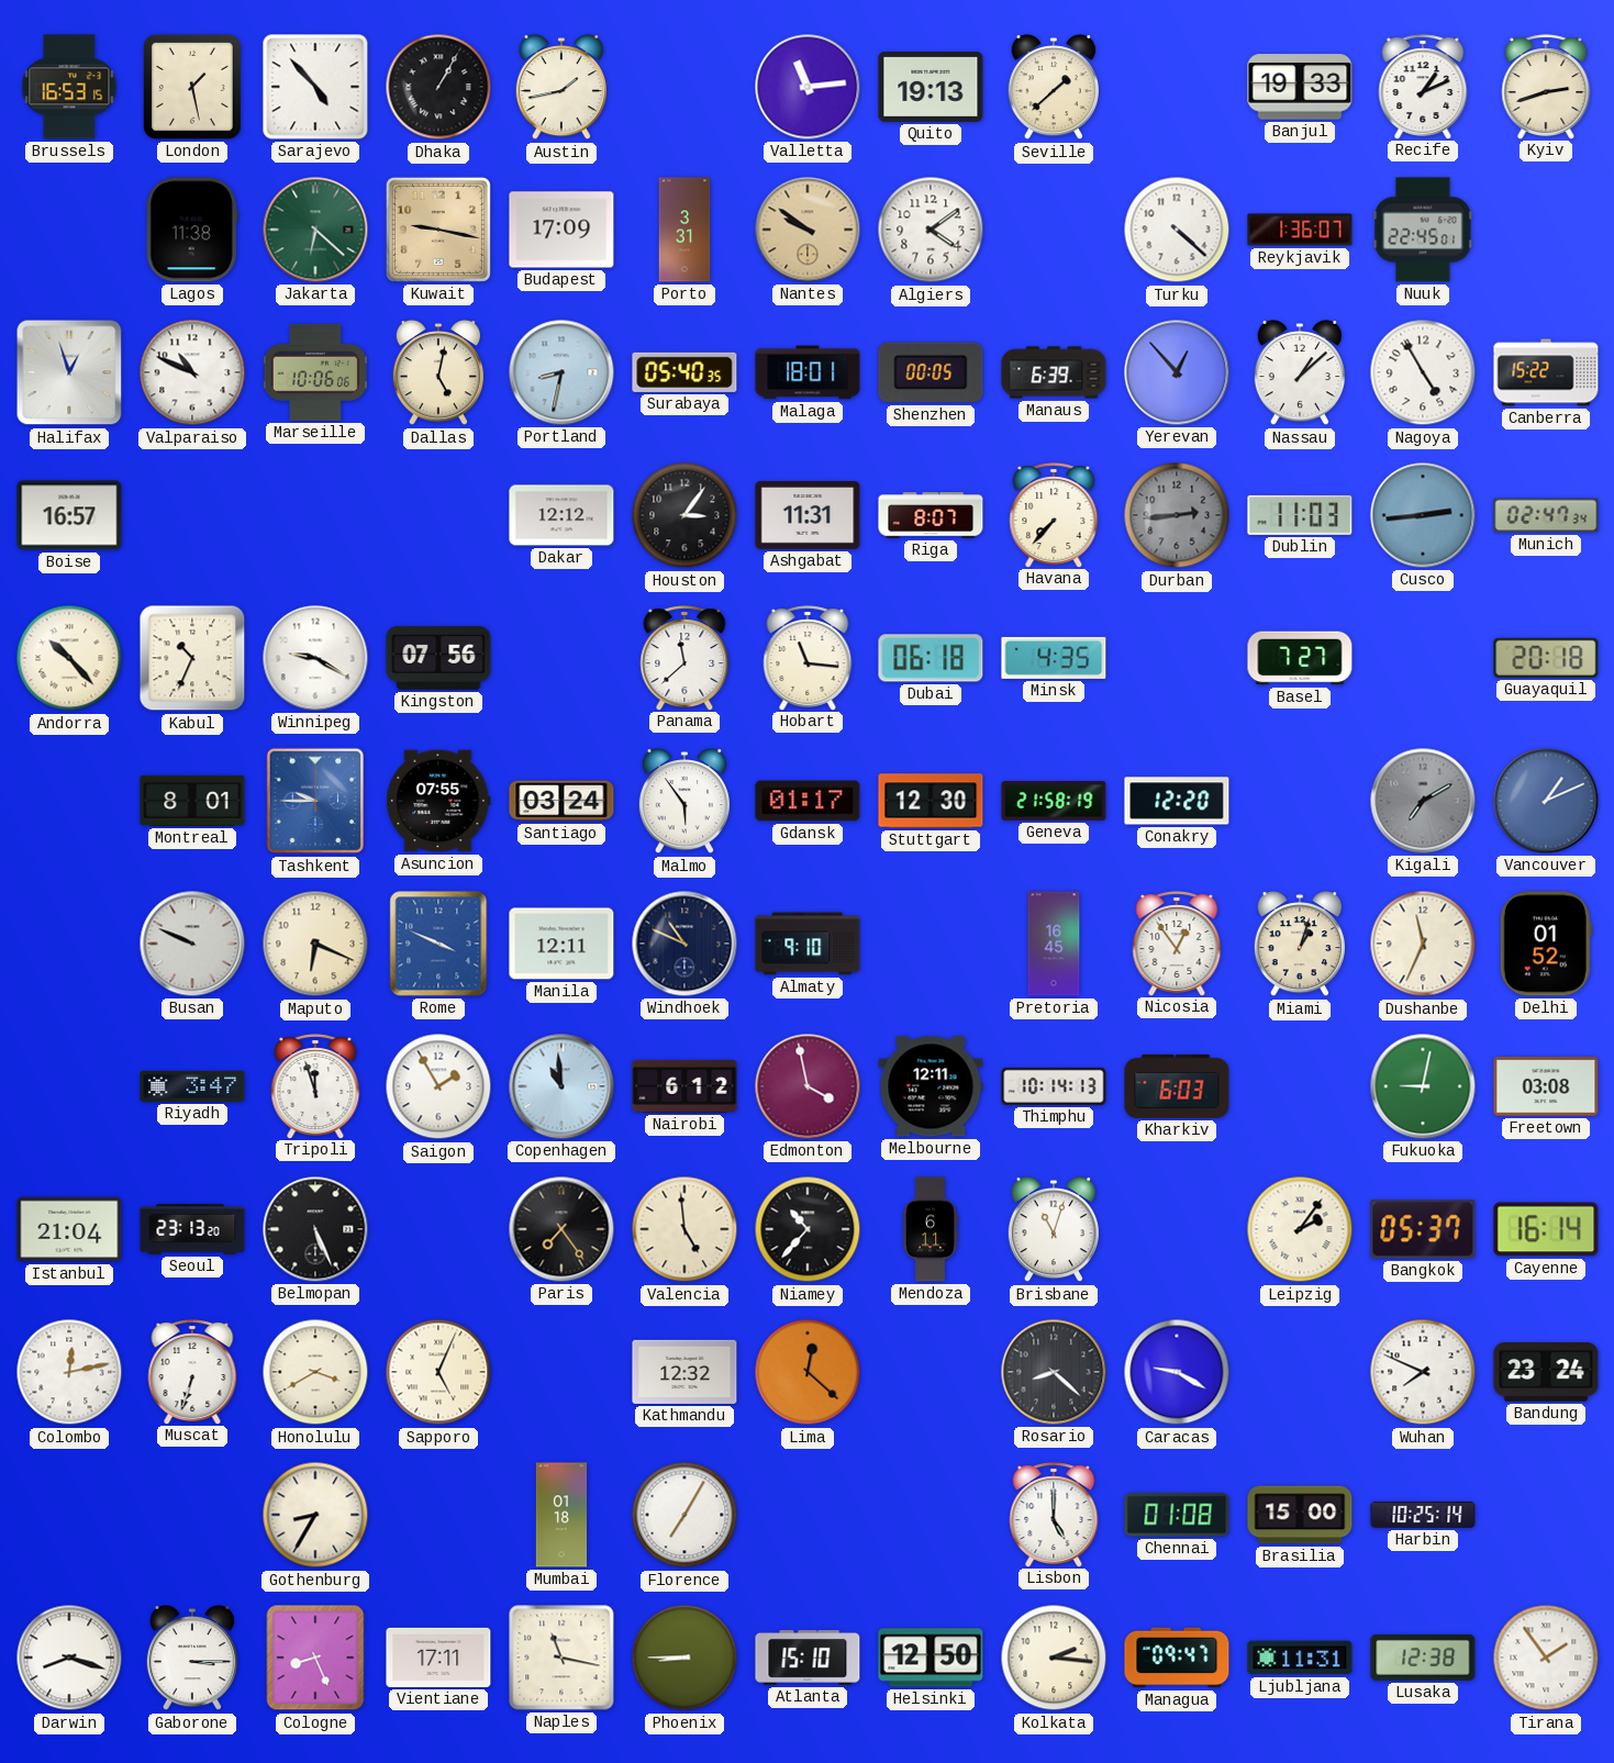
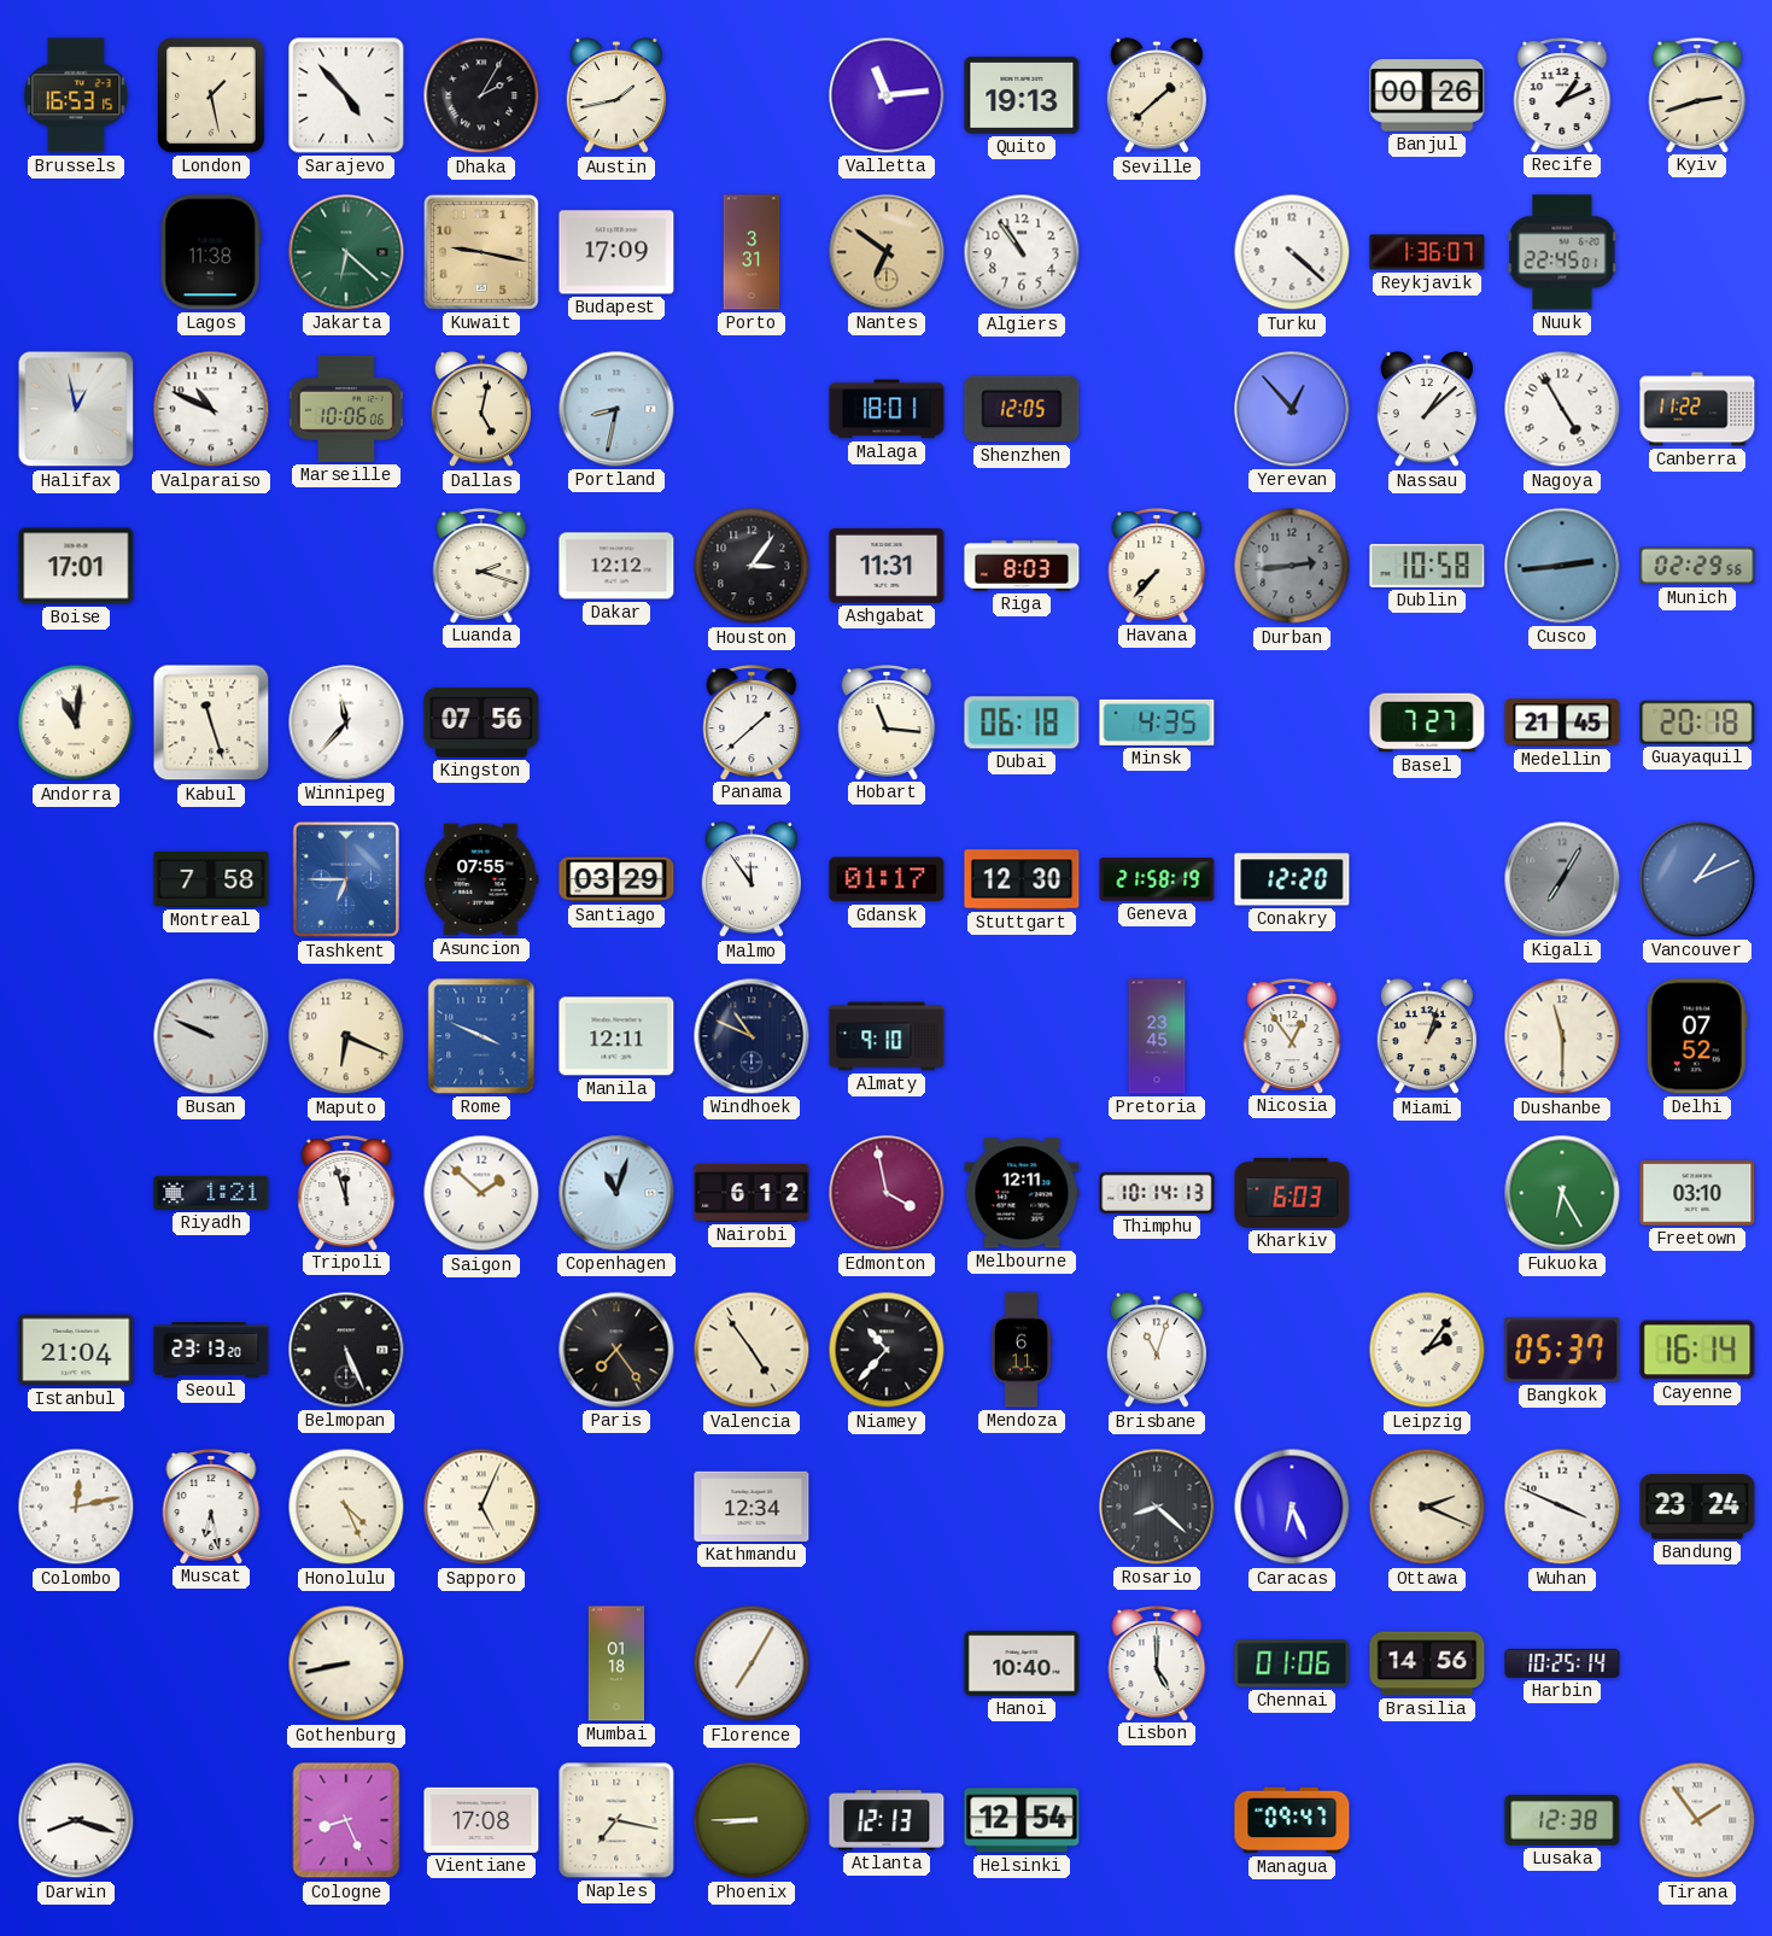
Dhaka: 1:05 -> 2:05 (481, 95)
Banjul: 19:33 -> 00:26 (1427, 95)
Nantes: 9:51 -> 6:51 (887, 252)
Algiers: 4:09 -> 10:54 (1022, 252)
Halifax: 12:57 -> 12:58 (76, 409)
Surabaya: 05:40 -> none (684, 372)
Shenzhen: 00:05 -> 12:05 (1022, 409)
Manaus: 6:39 -> none (1054, 372)
Canberra: 15:22 -> 11:22 (1697, 409)
Boise: 16:57 -> 17:01 (76, 566)
Luanda: none -> 2:18 (481, 566)
Riga: 8:07 -> 8:03 (1022, 566)
Dublin: 11:03 -> 10:58 (1427, 566)
Munich: 02:47 -> 02:29 (1697, 566)
Andorra: 10:23 -> 11:01 (76, 723)
Kabul: 10:34 -> 11:27 (211, 723)
Winnipeg: 9:20 -> 11:37 (346, 723)
Panama: 11:38 -> 1:38 (752, 723)
Medellin: none -> 21:45 (1562, 723)
Montreal: 8:01 -> 7:58 (211, 879)
Tashkent: 9:45 -> 6:45 (345, 879)
Santiago: 03:24 -> 03:29 (616, 879)
Malmo: 5:54 -> 11:54 (750, 881)
Kigali: 7:10 -> 7:05 (1562, 879)
Pretoria: 16:45 -> 23:45 (1157, 1036)
Dushanbe: 11:34 -> 11:30 (1562, 1036)
Delhi: 01:52 -> 07:52 (1697, 1036)
Riyadh: 3:47 -> 1:21 (211, 1193)
Saigon: 1:55 -> 1:52 (481, 1193)
Copenhagen: 10:59 -> 11:03 (616, 1193)
Fukuoka: 9:02 -> 6:25 (1562, 1193)
Freetown: 03:08 -> 03:10 (1697, 1193)
Valencia: 4:59 -> 4:54 (752, 1350)
Muscat: 6:33 -> 6:28 (211, 1507)
Honolulu: 3:40 -> 4:26 (346, 1507)
Kathmandu: 12:32 -> 12:34 (752, 1507)
Lima: 12:22 -> none (808, 1372)
Caracas: 9:20 -> 6:26 (1292, 1507)
Ottawa: none -> 2:19 (1427, 1507)
Wuhan: 7:49 -> 3:49 (1562, 1507)
Gothenburg: 8:35 -> 8:43 (346, 1663)
Hanoi: none -> 10:40 (1022, 1663)
Chennai: 01:08 -> 01:06 (1292, 1663)
Brasilia: 15:00 -> 14:56 (1427, 1663)
Gaborone: 3:15 -> none (191, 1659)
Vientiane: 17:11 -> 17:08 (481, 1820)
Naples: 11:17 -> 7:17 (616, 1820)
Atlanta: 15:10 -> 12:13 (887, 1820)
Helsinki: 12:50 -> 12:54 (1022, 1820)
Kolkata: 2:16 -> none (1054, 1658)
Ljubljana: 11:31 -> none (1300, 1658)
